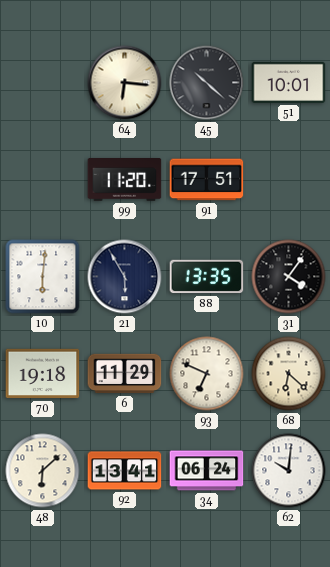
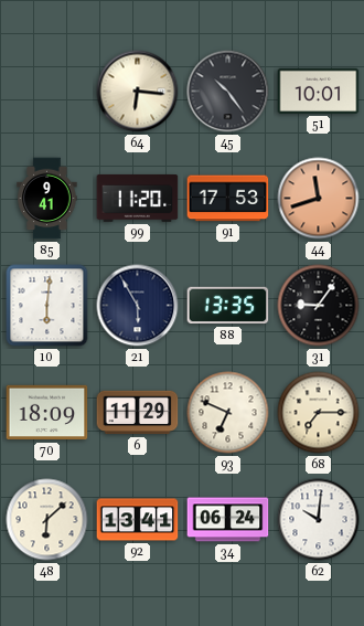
45: 10:22 -> 10:24 (228, 92)
85: none -> 9:41 (47, 199)
91: 17:51 -> 17:53 (228, 199)
44: none -> 11:42 (319, 199)
31: 4:06 -> 9:06 (319, 306)
70: 19:18 -> 18:09 (47, 413)
68: 6:22 -> 7:15 (319, 413)
